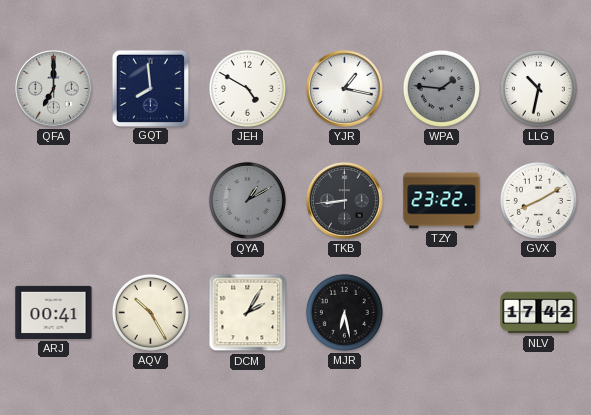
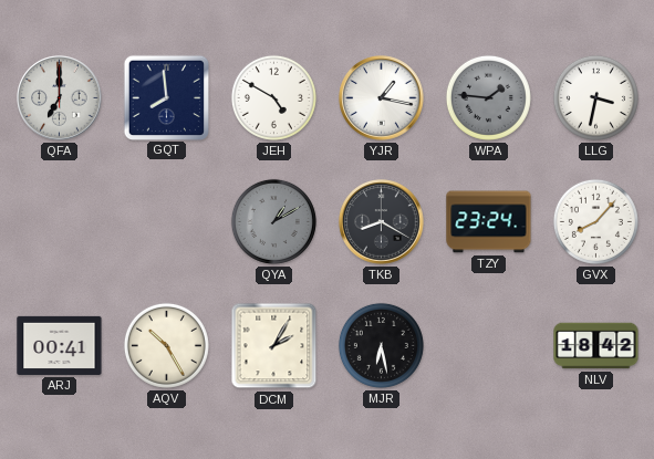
LLG: 10:32 -> 3:32 (595, 97)
TKB: 8:44 -> 8:20 (382, 222)
TZY: 23:22 -> 23:24 (489, 222)
GVX: 8:10 -> 8:07 (595, 221)
NLV: 17:42 -> 18:42 (596, 346)
